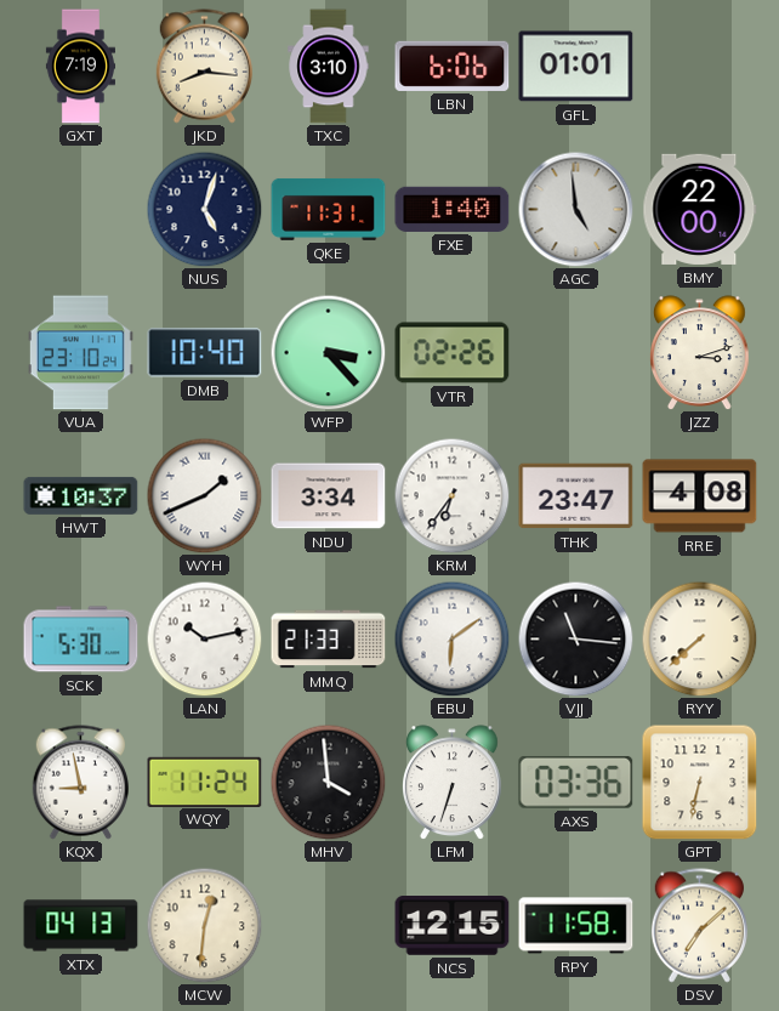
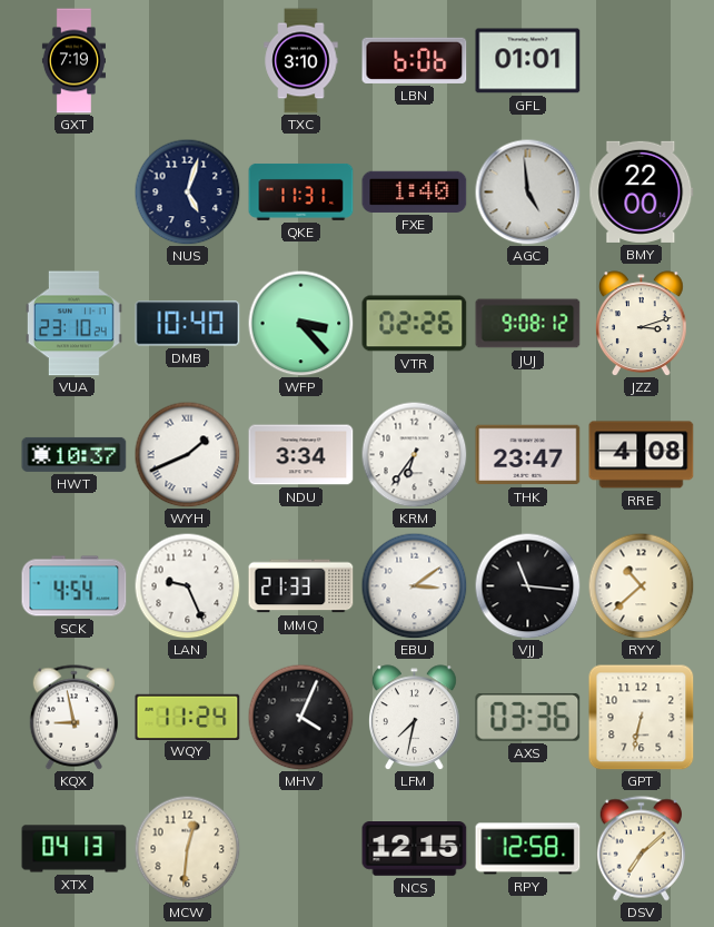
JKD: 8:16 -> none (204, 67)
JUJ: none -> 9:08 (528, 324)
SCK: 5:30 -> 4:54 (75, 586)
LAN: 10:13 -> 9:26 (187, 585)
EBU: 6:09 -> 3:09 (414, 585)
RYY: 7:38 -> 10:38 (641, 585)
MHV: 3:59 -> 4:04 (300, 717)
LFM: 6:33 -> 7:32 (415, 718)
RPY: 11:58 -> 12:58 (528, 849)
